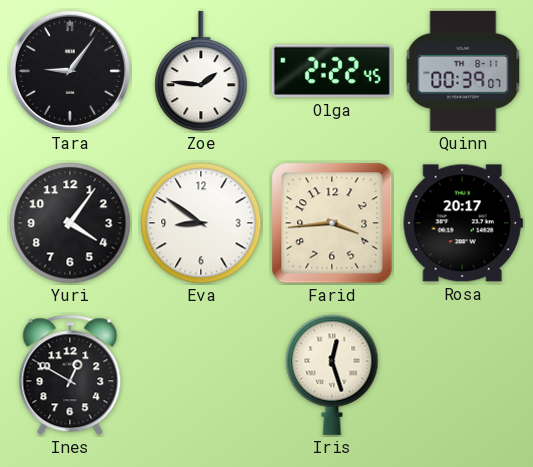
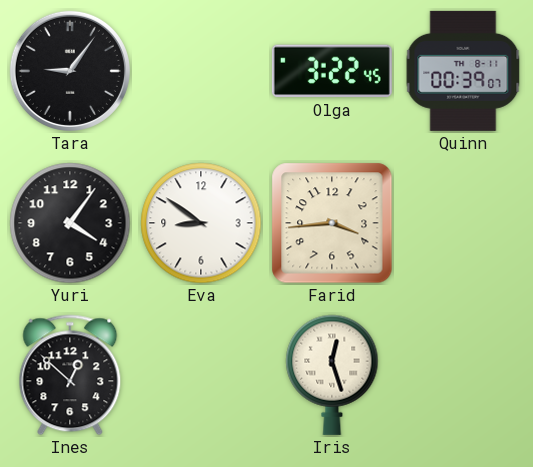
Zoe: 1:46 -> none (201, 71)
Olga: 2:22 -> 3:22 (332, 71)
Rosa: 20:17 -> none (463, 223)
Ines: 12:50 -> 12:52 (70, 375)
